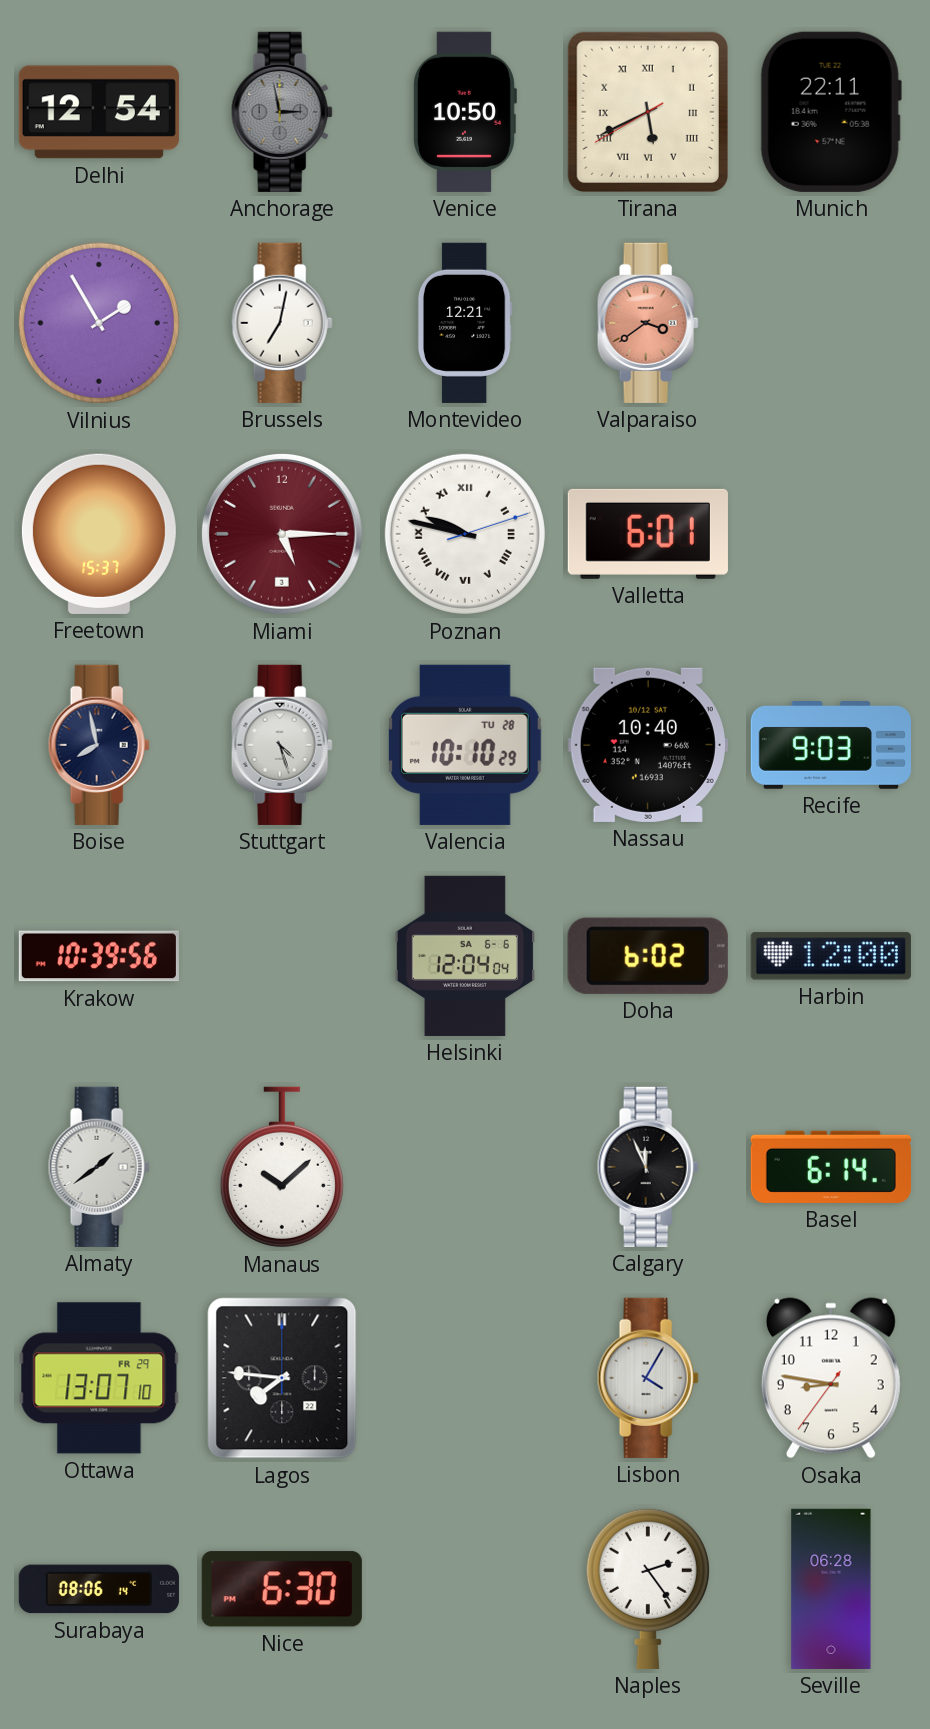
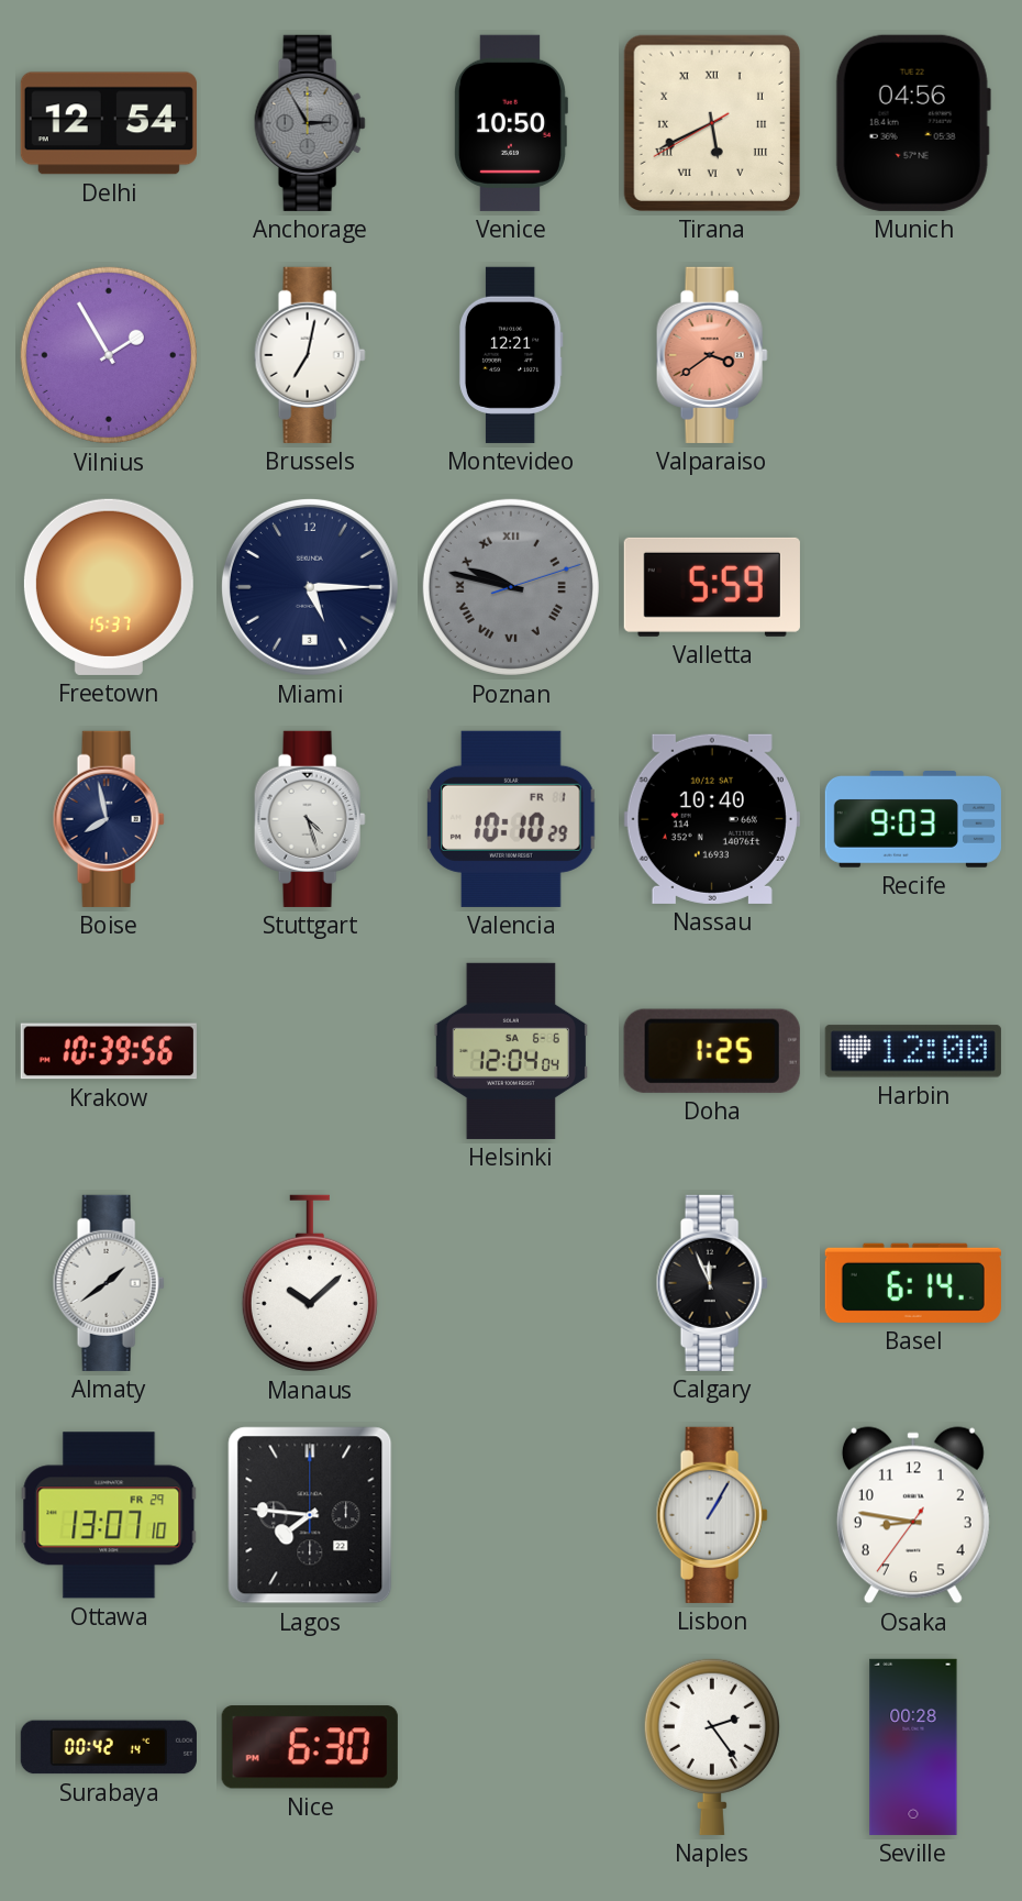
Anchorage: 2:58 -> 2:55 (310, 123)
Munich: 22:11 -> 04:56 (913, 123)
Miami dial: burgundy -> navy (310, 587)
Poznan dial: white -> grey (511, 587)
Valletta: 6:01 -> 5:59 (712, 587)
Valencia date: TU 28 -> FR 1 (512, 819)
Doha: 6:02 -> 1:25 (712, 1051)
Lisbon: 4:05 -> 1:05 (712, 1515)
Surabaya: 08:06 -> 00:42 (109, 1747)
Seville: 06:28 -> 00:28 (913, 1747)
